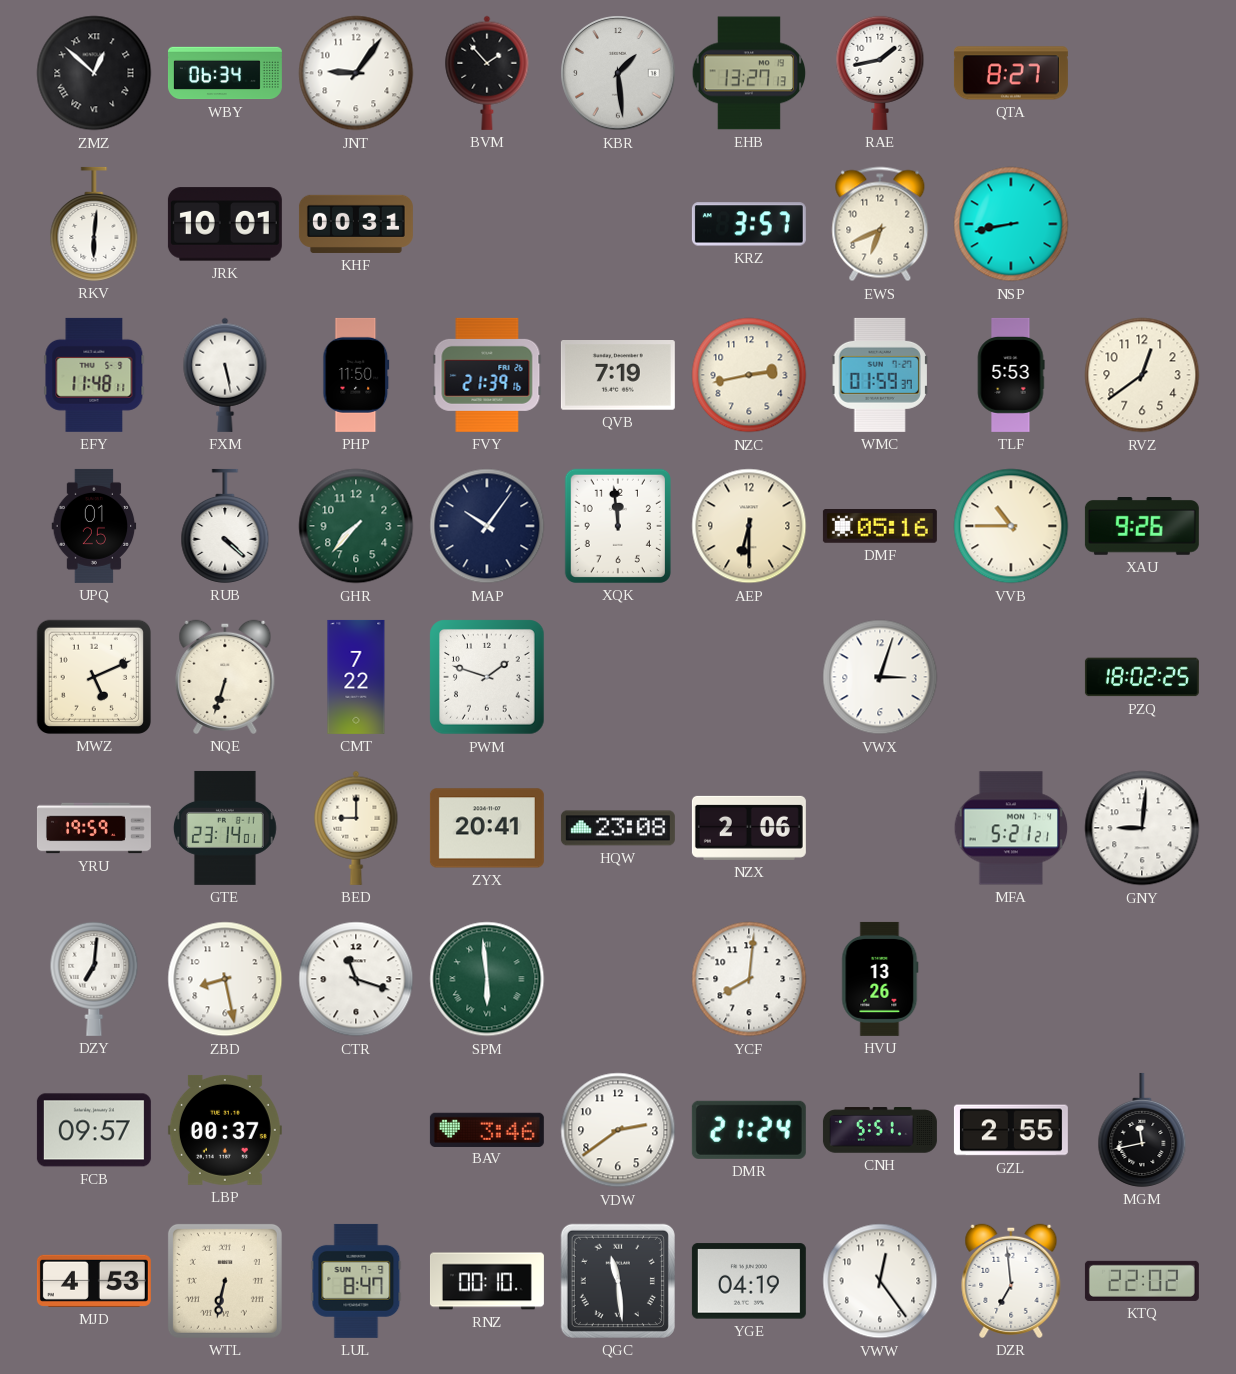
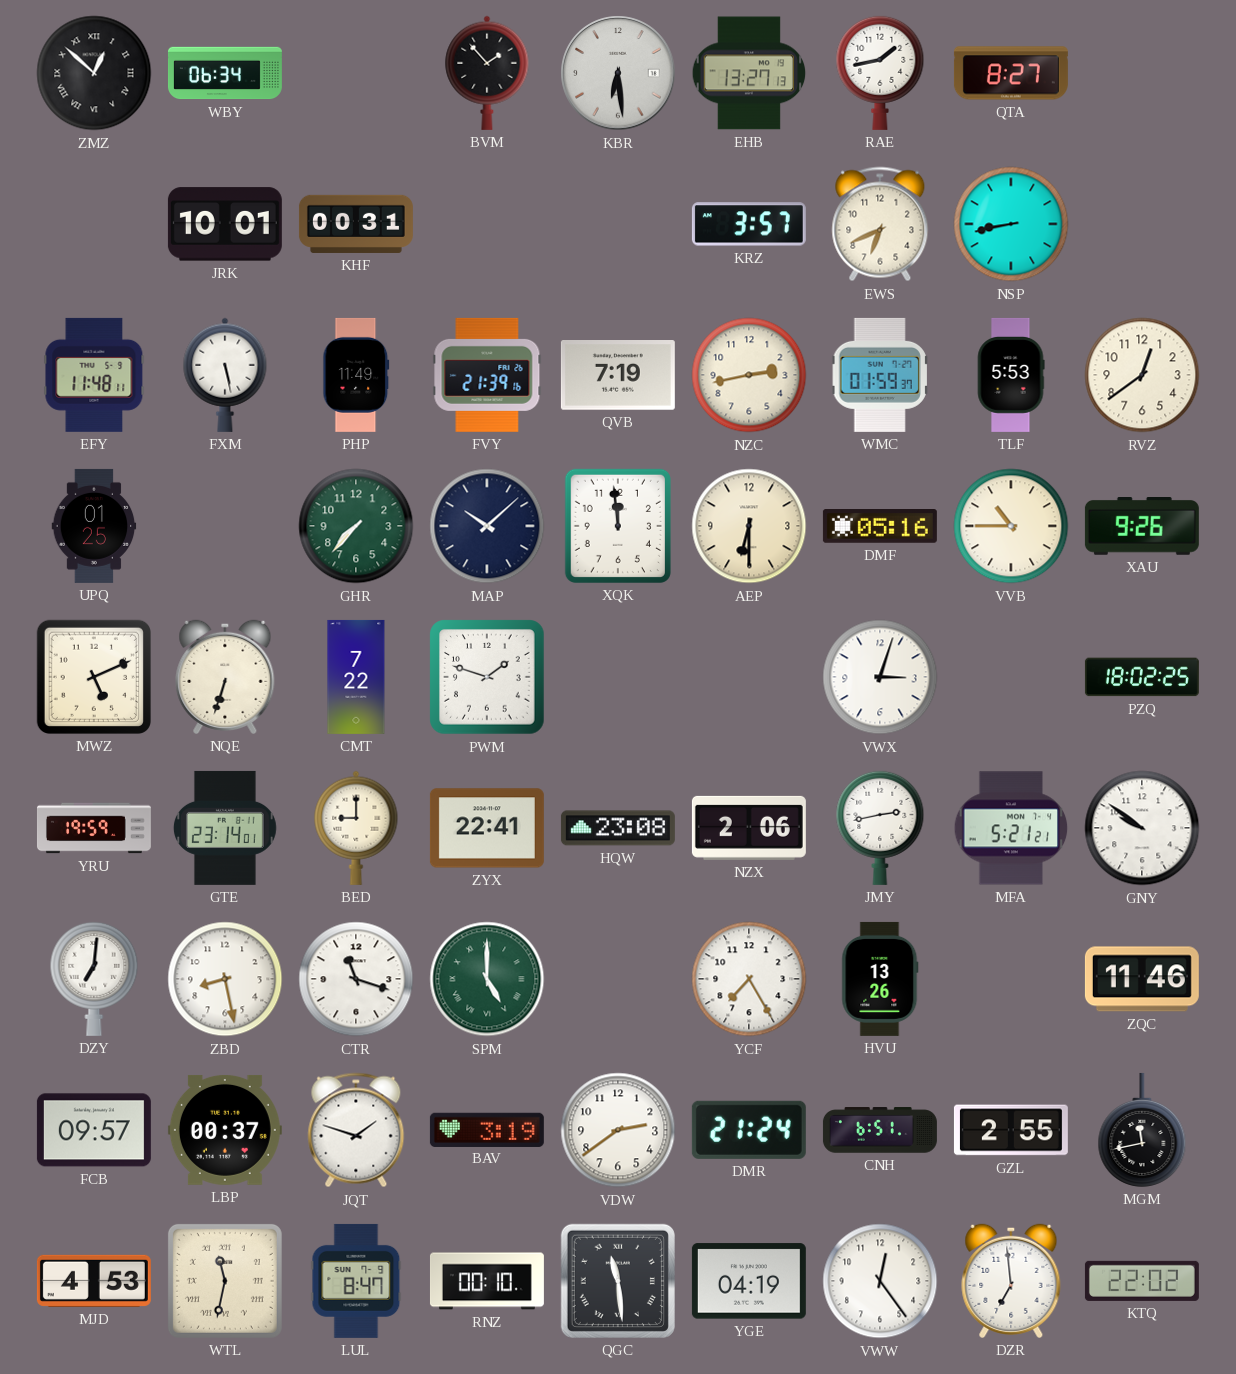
JNT: 9:06 -> none (356, 73)
KBR: 1:29 -> 6:29 (618, 73)
RKV: 6:01 -> none (94, 224)
PHP: 11:50 -> 11:49 (356, 375)
RUB: 4:22 -> none (225, 526)
MAP: 10:06 -> 10:08 (487, 526)
ZYX: 20:41 -> 22:41 (487, 828)
JMY: none -> 2:43 (880, 828)
GNY: 9:01 -> 9:51 (1142, 828)
SPM: 5:59 -> 5:00 (487, 979)
YCF: 8:01 -> 7:25 (749, 979)
ZQC: none -> 11:46 (1142, 979)
JQT: none -> 1:48 (356, 1130)
BAV: 3:46 -> 3:19 (487, 1129)
CNH: 5:51 -> 6:51 (880, 1130)
WTL: 6:32 -> 11:32 (225, 1281)
